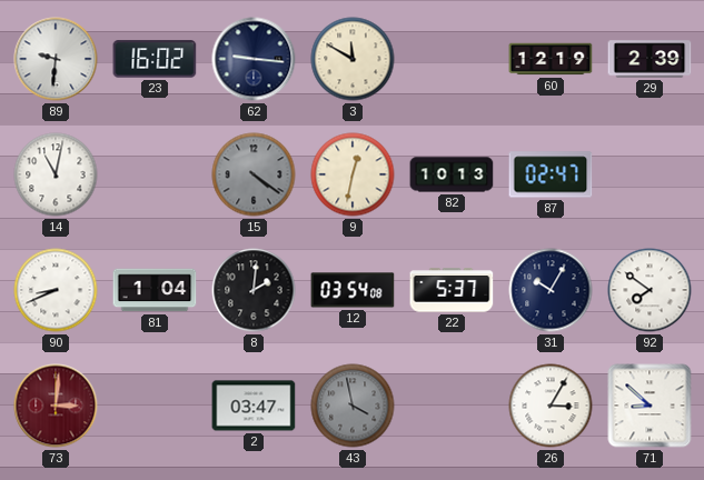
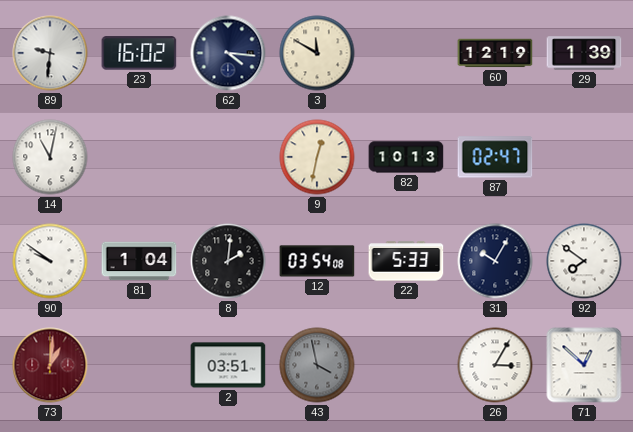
62: 9:16 -> 4:16 (228, 53)
29: 2:39 -> 1:39 (584, 53)
15: 4:21 -> none (254, 174)
90: 8:41 -> 9:51 (50, 261)
22: 5:37 -> 5:33 (406, 261)
73: 3:01 -> 1:01 (50, 365)
2: 03:47 -> 03:51 (228, 365)
71: 8:52 -> 12:52 (584, 365)
